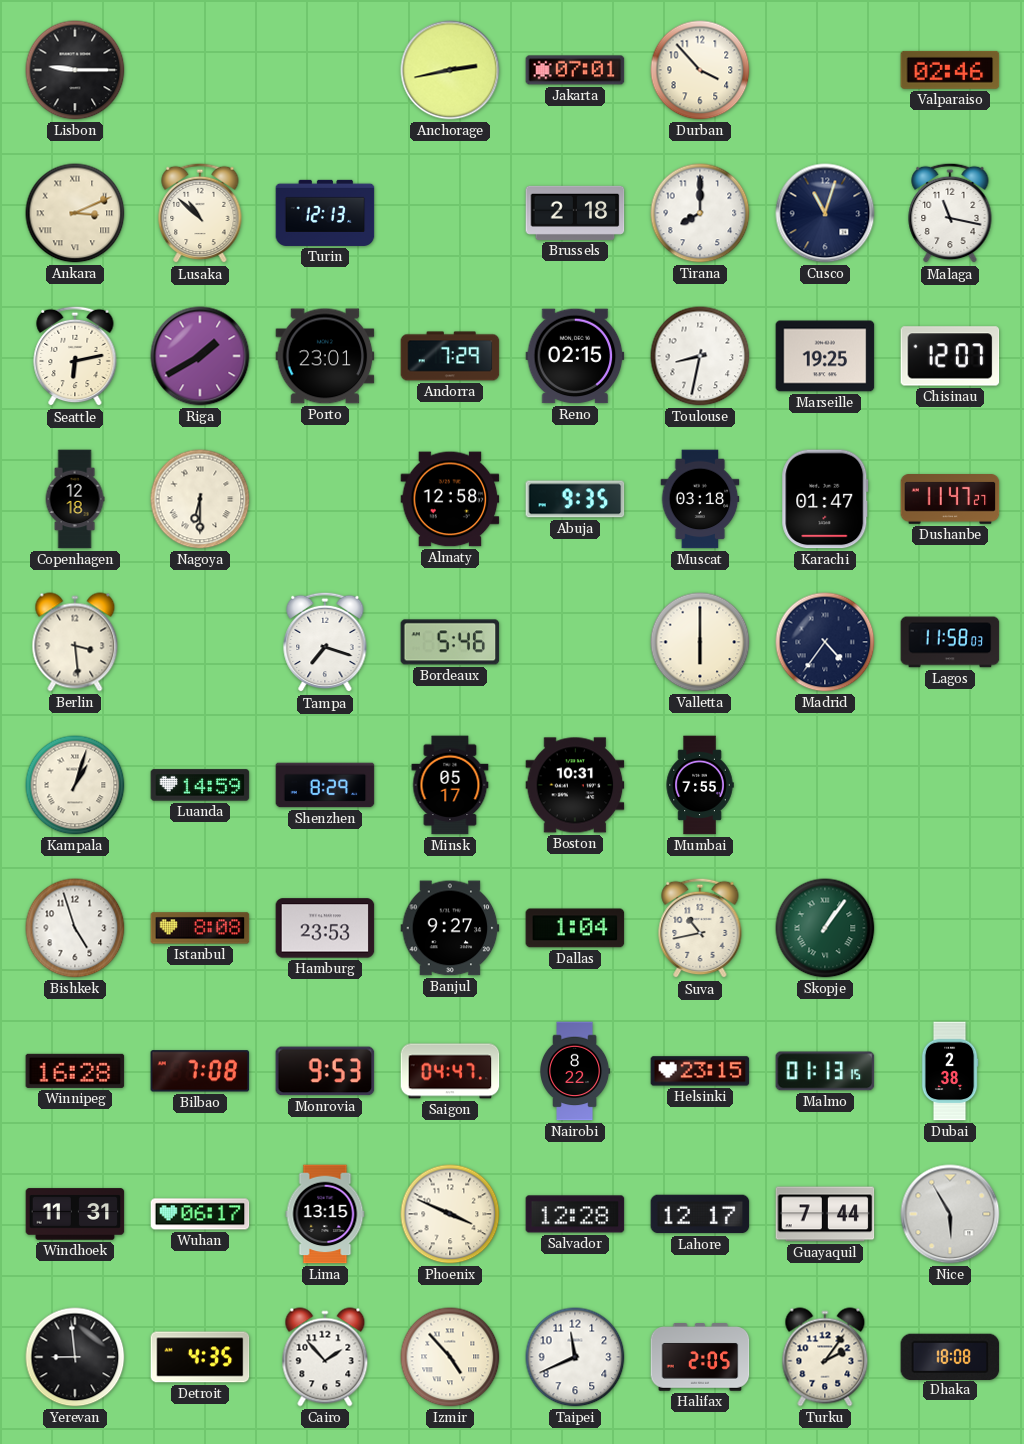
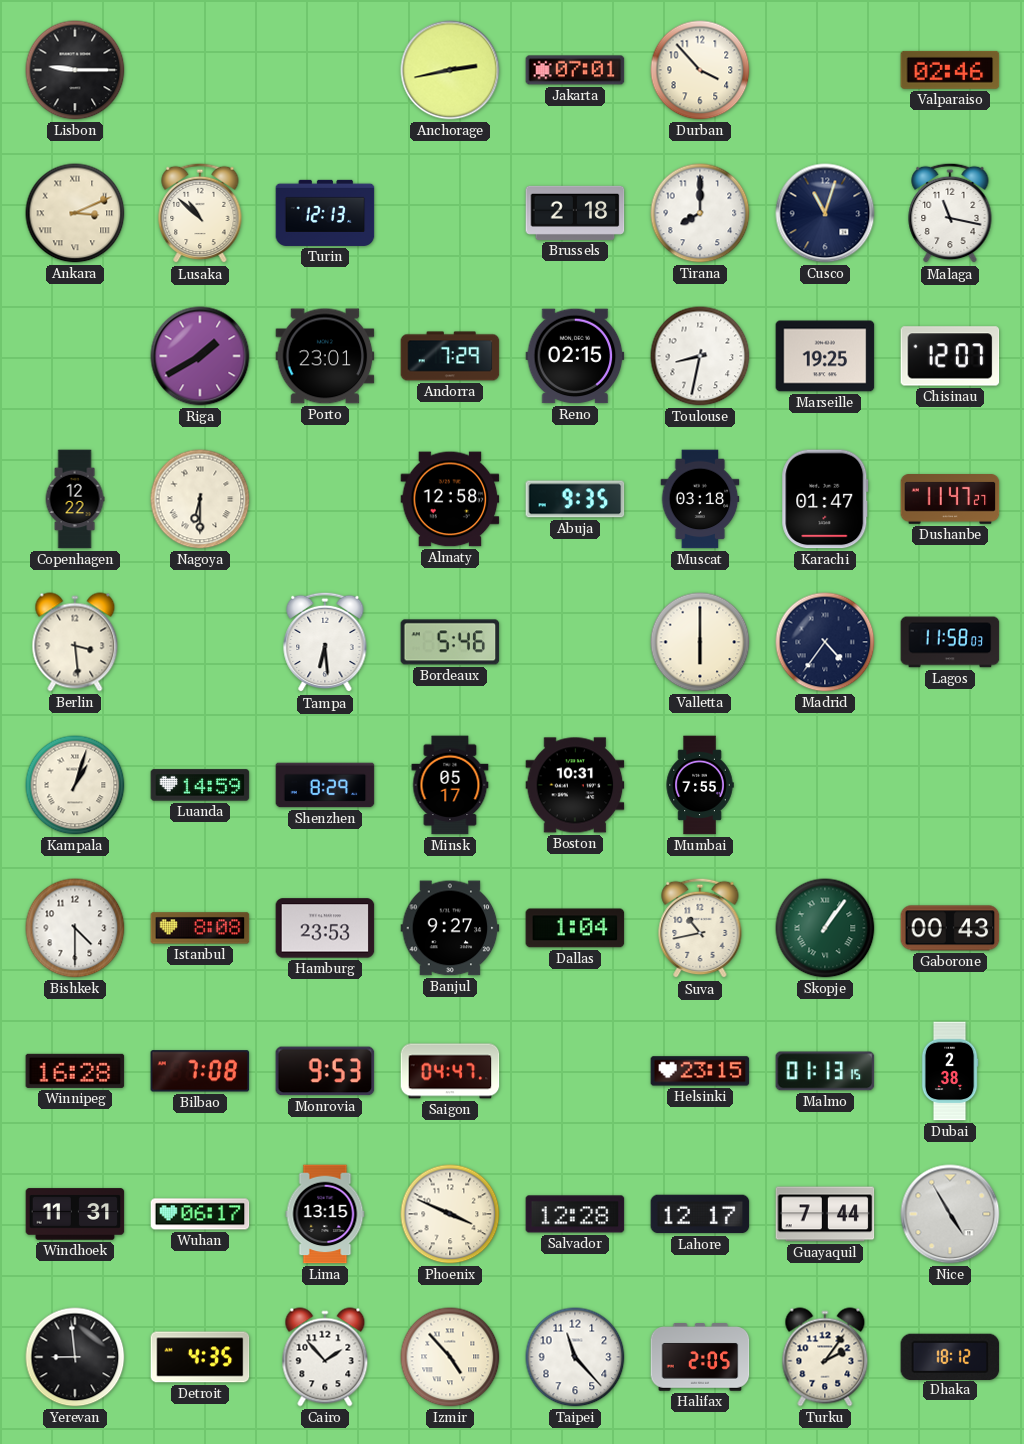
Seattle: 6:13 -> none (75, 356)
Copenhagen: 12:18 -> 12:22 (75, 499)
Tampa: 7:18 -> 6:29 (325, 642)
Bishkek: 4:57 -> 4:30 (75, 928)
Gaborone: none -> 00:43 (950, 928)
Nairobi: 8:22 -> none (576, 1071)
Nice: 5:55 -> 4:55 (950, 1214)
Taipei: 11:41 -> 11:23 (575, 1357)
Dhaka: 18:08 -> 18:12 (950, 1356)
